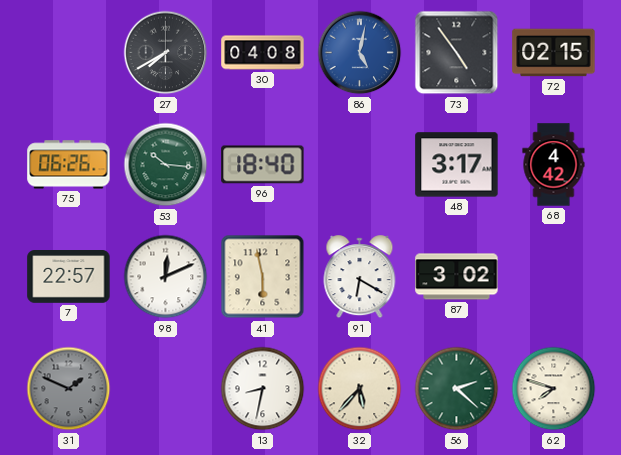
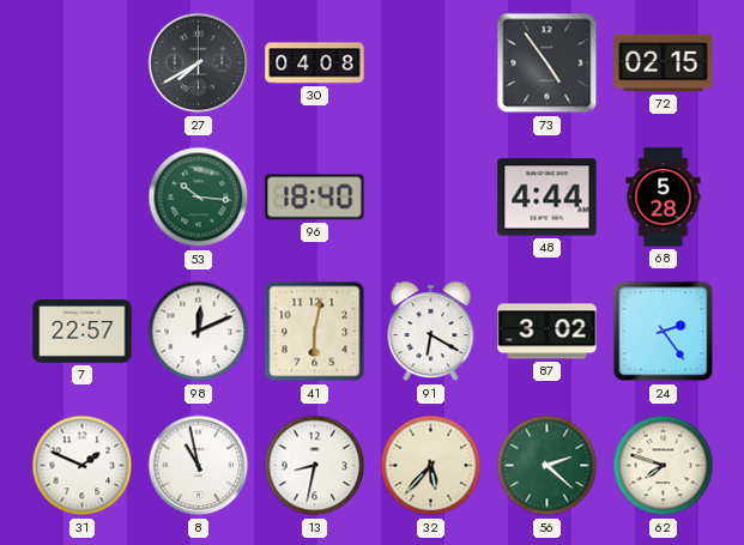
86: 5:02 -> none (360, 53)
75: 06:26 -> none (69, 165)
48: 3:17 -> 4:44 (548, 198)
68: 4:42 -> 5:28 (664, 198)
41: 5:58 -> 6:02 (315, 332)
24: none -> 2:24 (664, 332)
31 dial: grey -> white (83, 466)
8: none -> 10:58 (199, 466)
